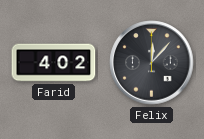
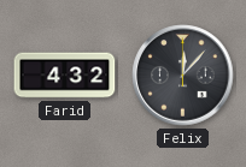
Farid: 4:02 -> 4:32 (65, 76)
